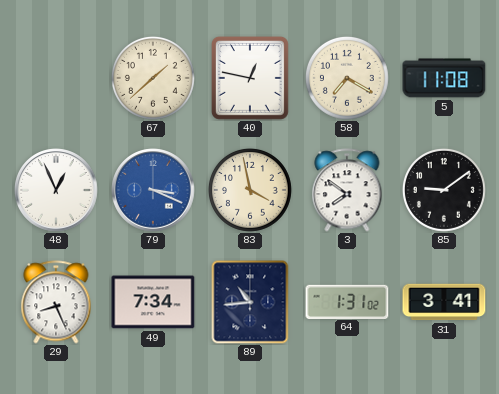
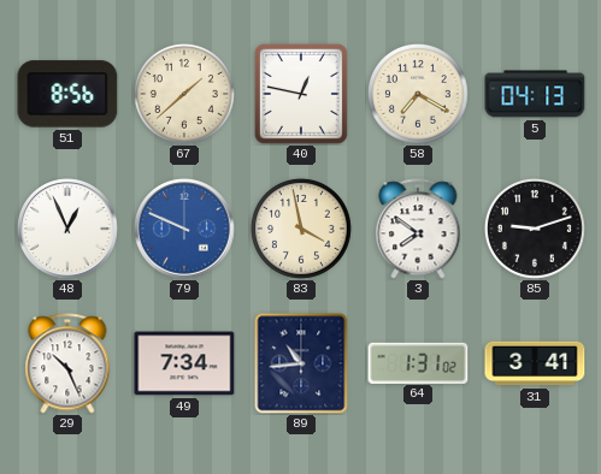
51: none -> 8:56 (67, 94)
5: 11:08 -> 04:13 (535, 94)
79: 3:19 -> 9:49 (184, 229)
85: 9:09 -> 9:12 (535, 229)
29: 8:26 -> 10:26 (67, 363)
